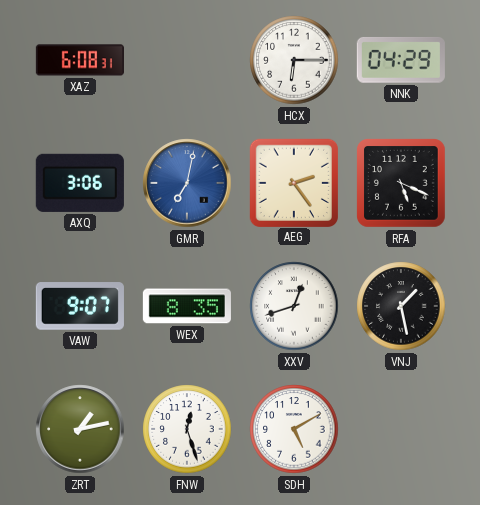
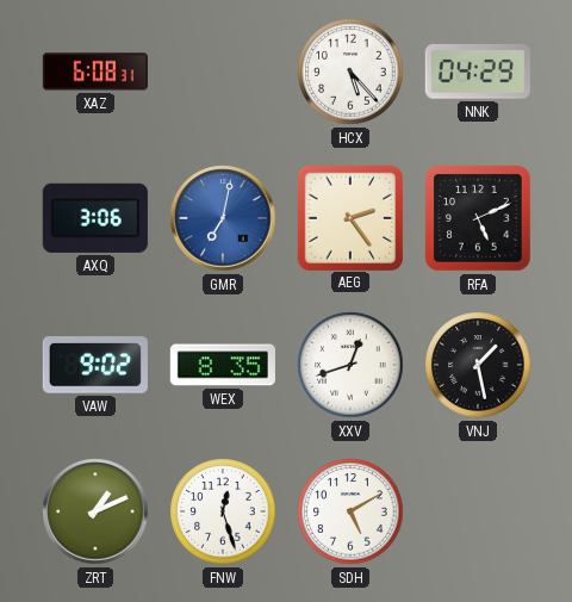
HCX: 6:15 -> 5:23 (350, 72)
RFA: 5:19 -> 5:11 (479, 219)
VAW: 9:07 -> 9:02 (95, 365)
ZRT: 1:13 -> 1:11 (95, 511)
